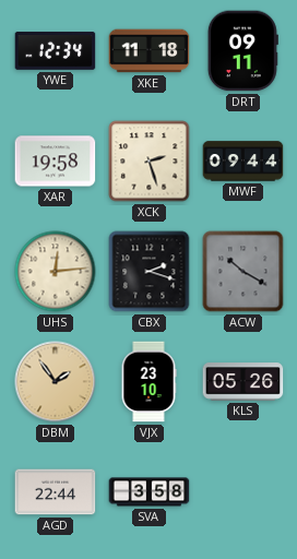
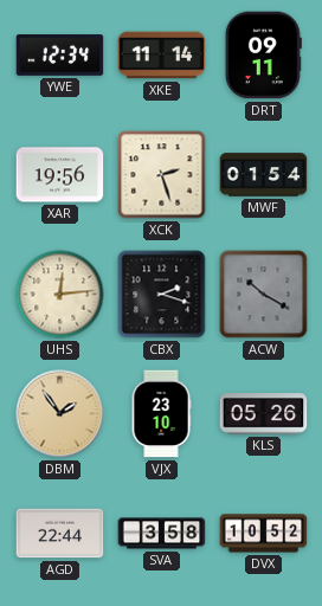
XKE: 11:18 -> 11:14 (162, 56)
XAR: 19:58 -> 19:56 (60, 175)
MWF: 09:44 -> 01:54 (264, 175)
DVX: none -> 10:52 (264, 534)
